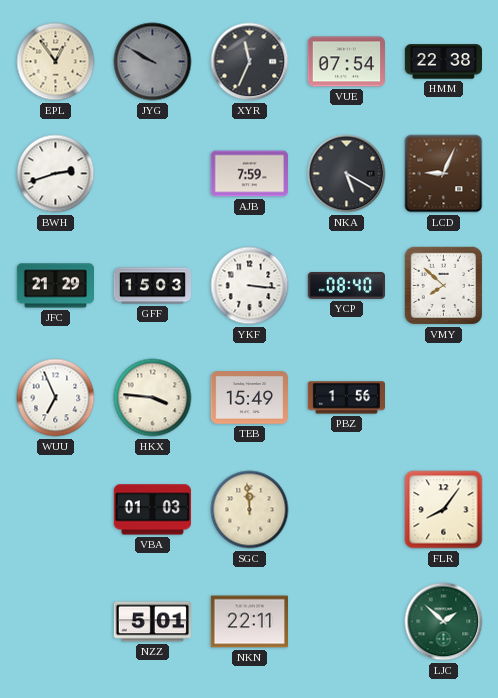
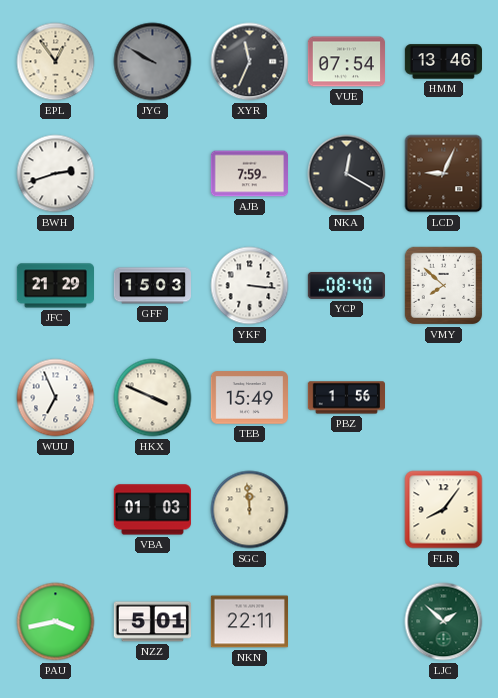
HMM: 22:38 -> 13:46 (443, 62)
NKA: 5:20 -> 12:20 (347, 174)
HKX: 3:46 -> 3:49 (153, 398)
PAU: none -> 3:43 (56, 622)
